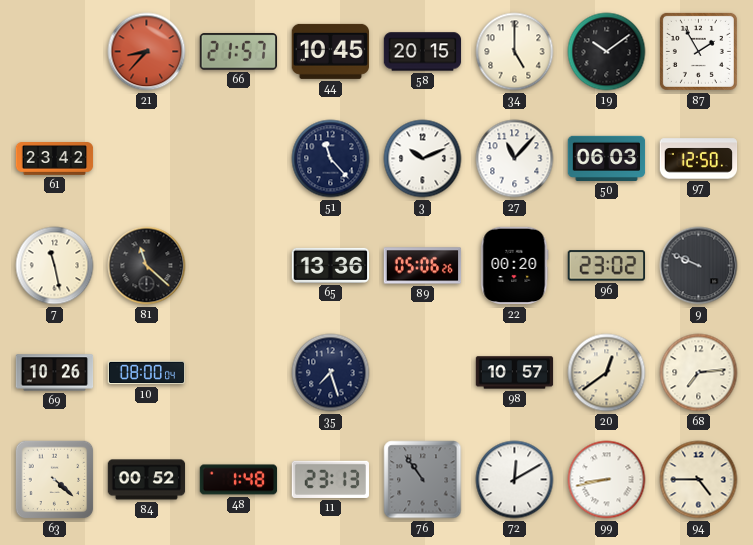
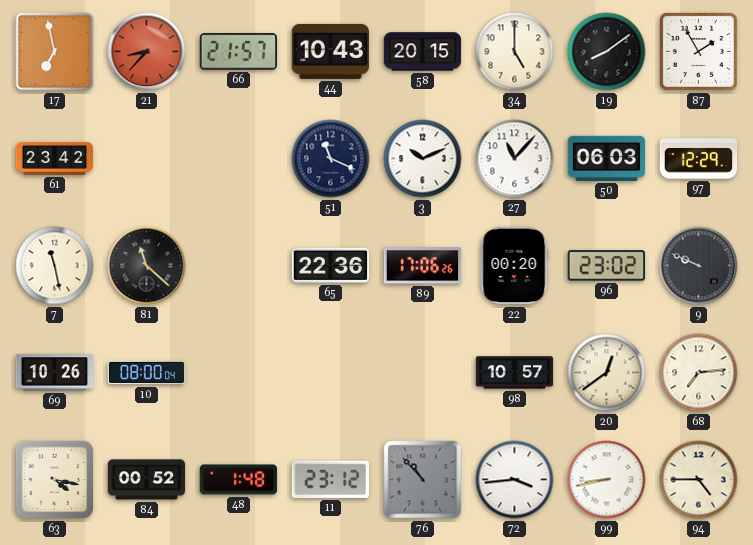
17: none -> 6:58 (55, 52)
44: 10:45 -> 10:43 (330, 51)
19: 10:09 -> 8:09 (607, 52)
51: 11:23 -> 11:19 (331, 159)
97: 12:50 -> 12:29 (699, 159)
65: 13:36 -> 22:36 (331, 265)
89: 05:06 -> 17:06 (423, 266)
35: 7:27 -> none (331, 373)
63: 4:22 -> 4:17 (55, 480)
11: 23:13 -> 23:12 (330, 479)
76: 10:54 -> 10:53 (423, 480)
72: 12:10 -> 3:44 (515, 480)
